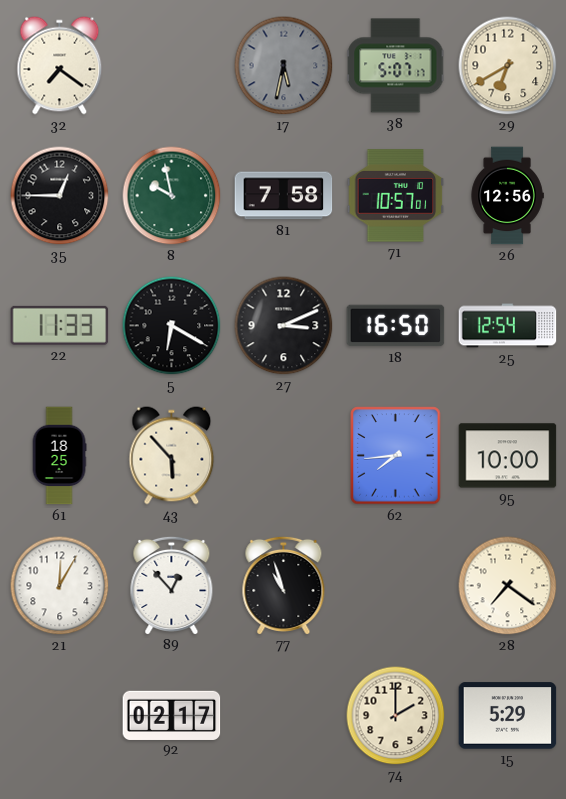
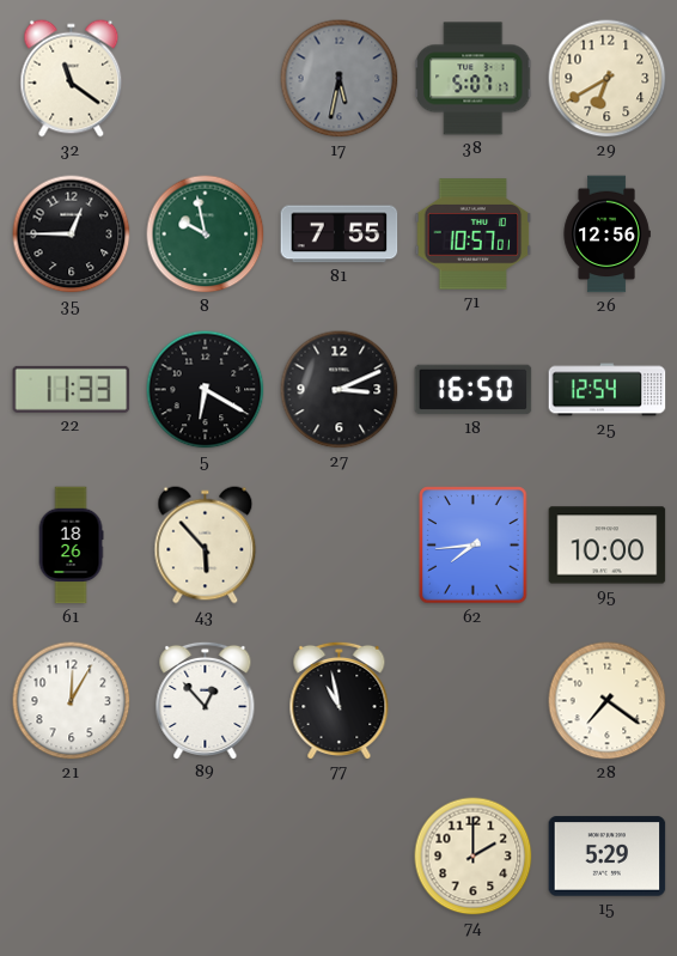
32: 7:21 -> 11:21 (72, 79)
81: 7:58 -> 7:55 (340, 235)
61: 18:25 -> 18:26 (71, 546)
77: 10:57 -> 10:58 (340, 700)
92: 02:17 -> none (172, 715)
